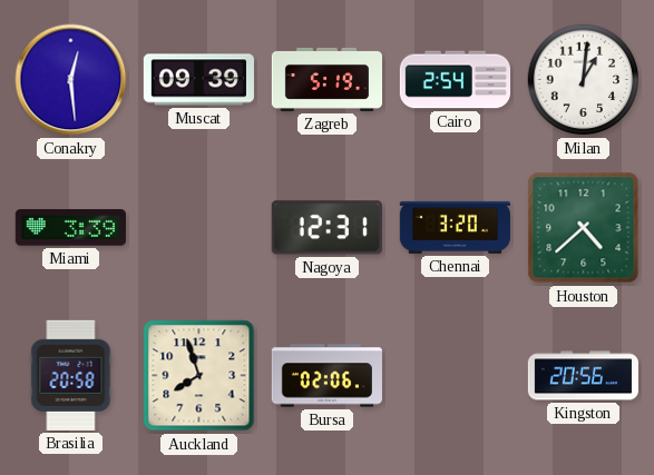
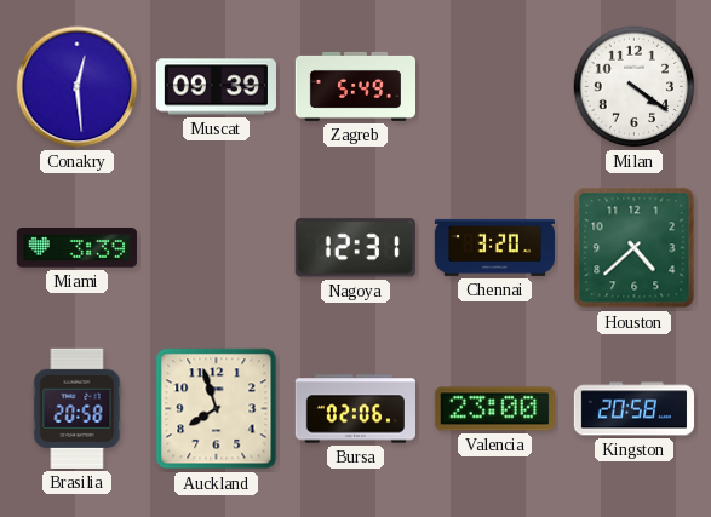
Zagreb: 5:19 -> 5:49 (355, 86)
Cairo: 2:54 -> none (455, 80)
Milan: 1:01 -> 4:21 (635, 87)
Valencia: none -> 23:00 (494, 409)
Kingston: 20:56 -> 20:58 (633, 409)
